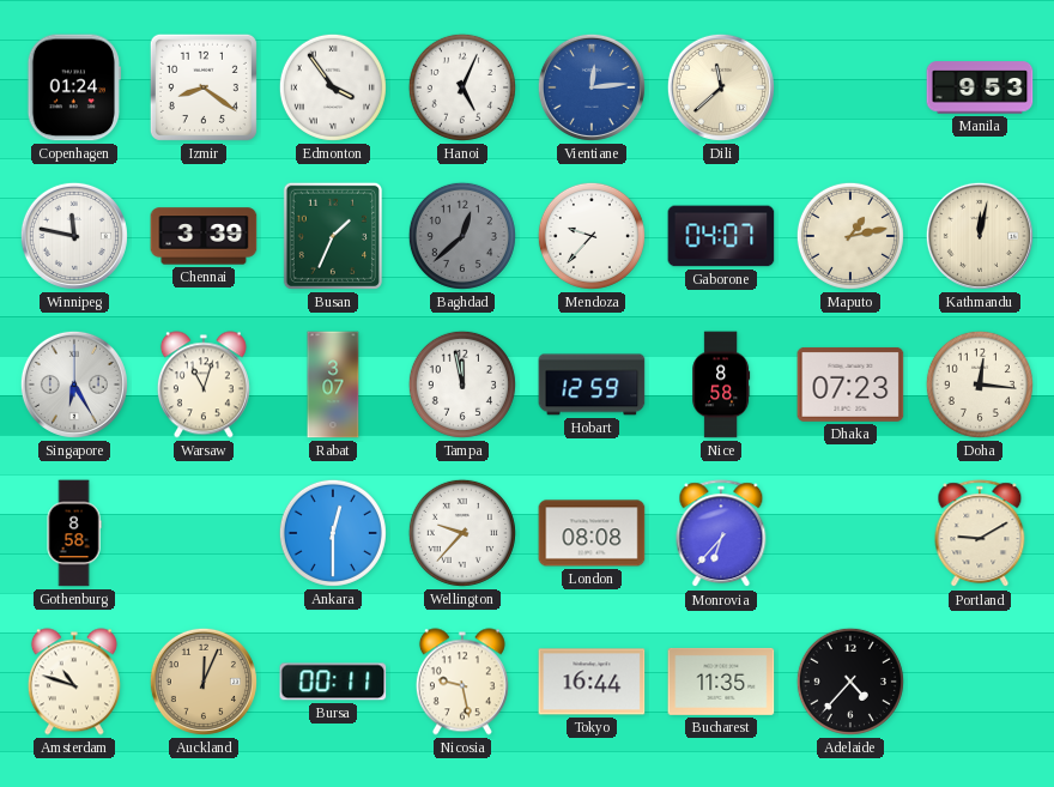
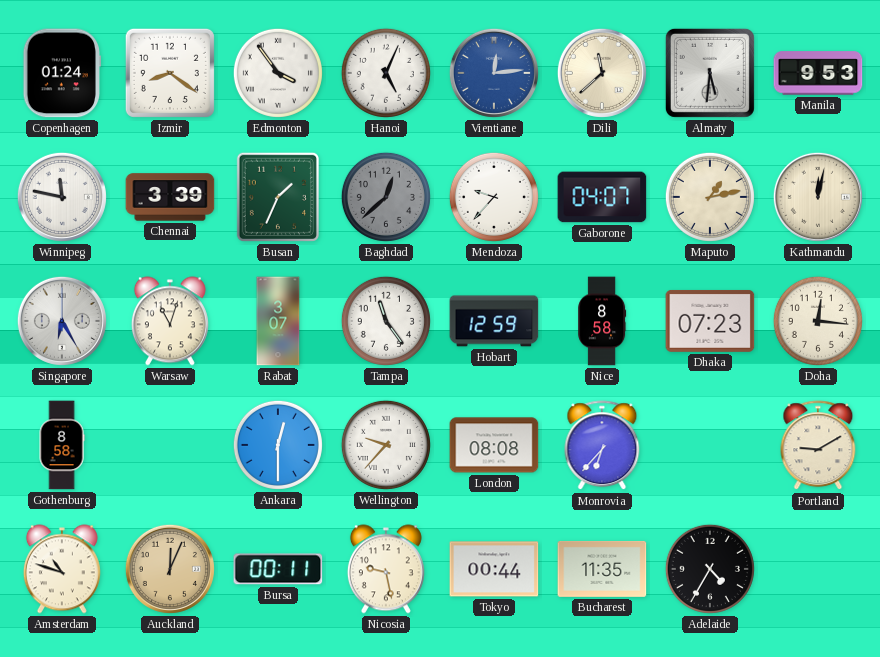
Almaty: none -> 5:31 (710, 73)
Tampa: 11:58 -> 11:24 (386, 321)
Tokyo: 16:44 -> 00:44 (494, 569)
Adelaide: 4:37 -> 4:35 (710, 569)
